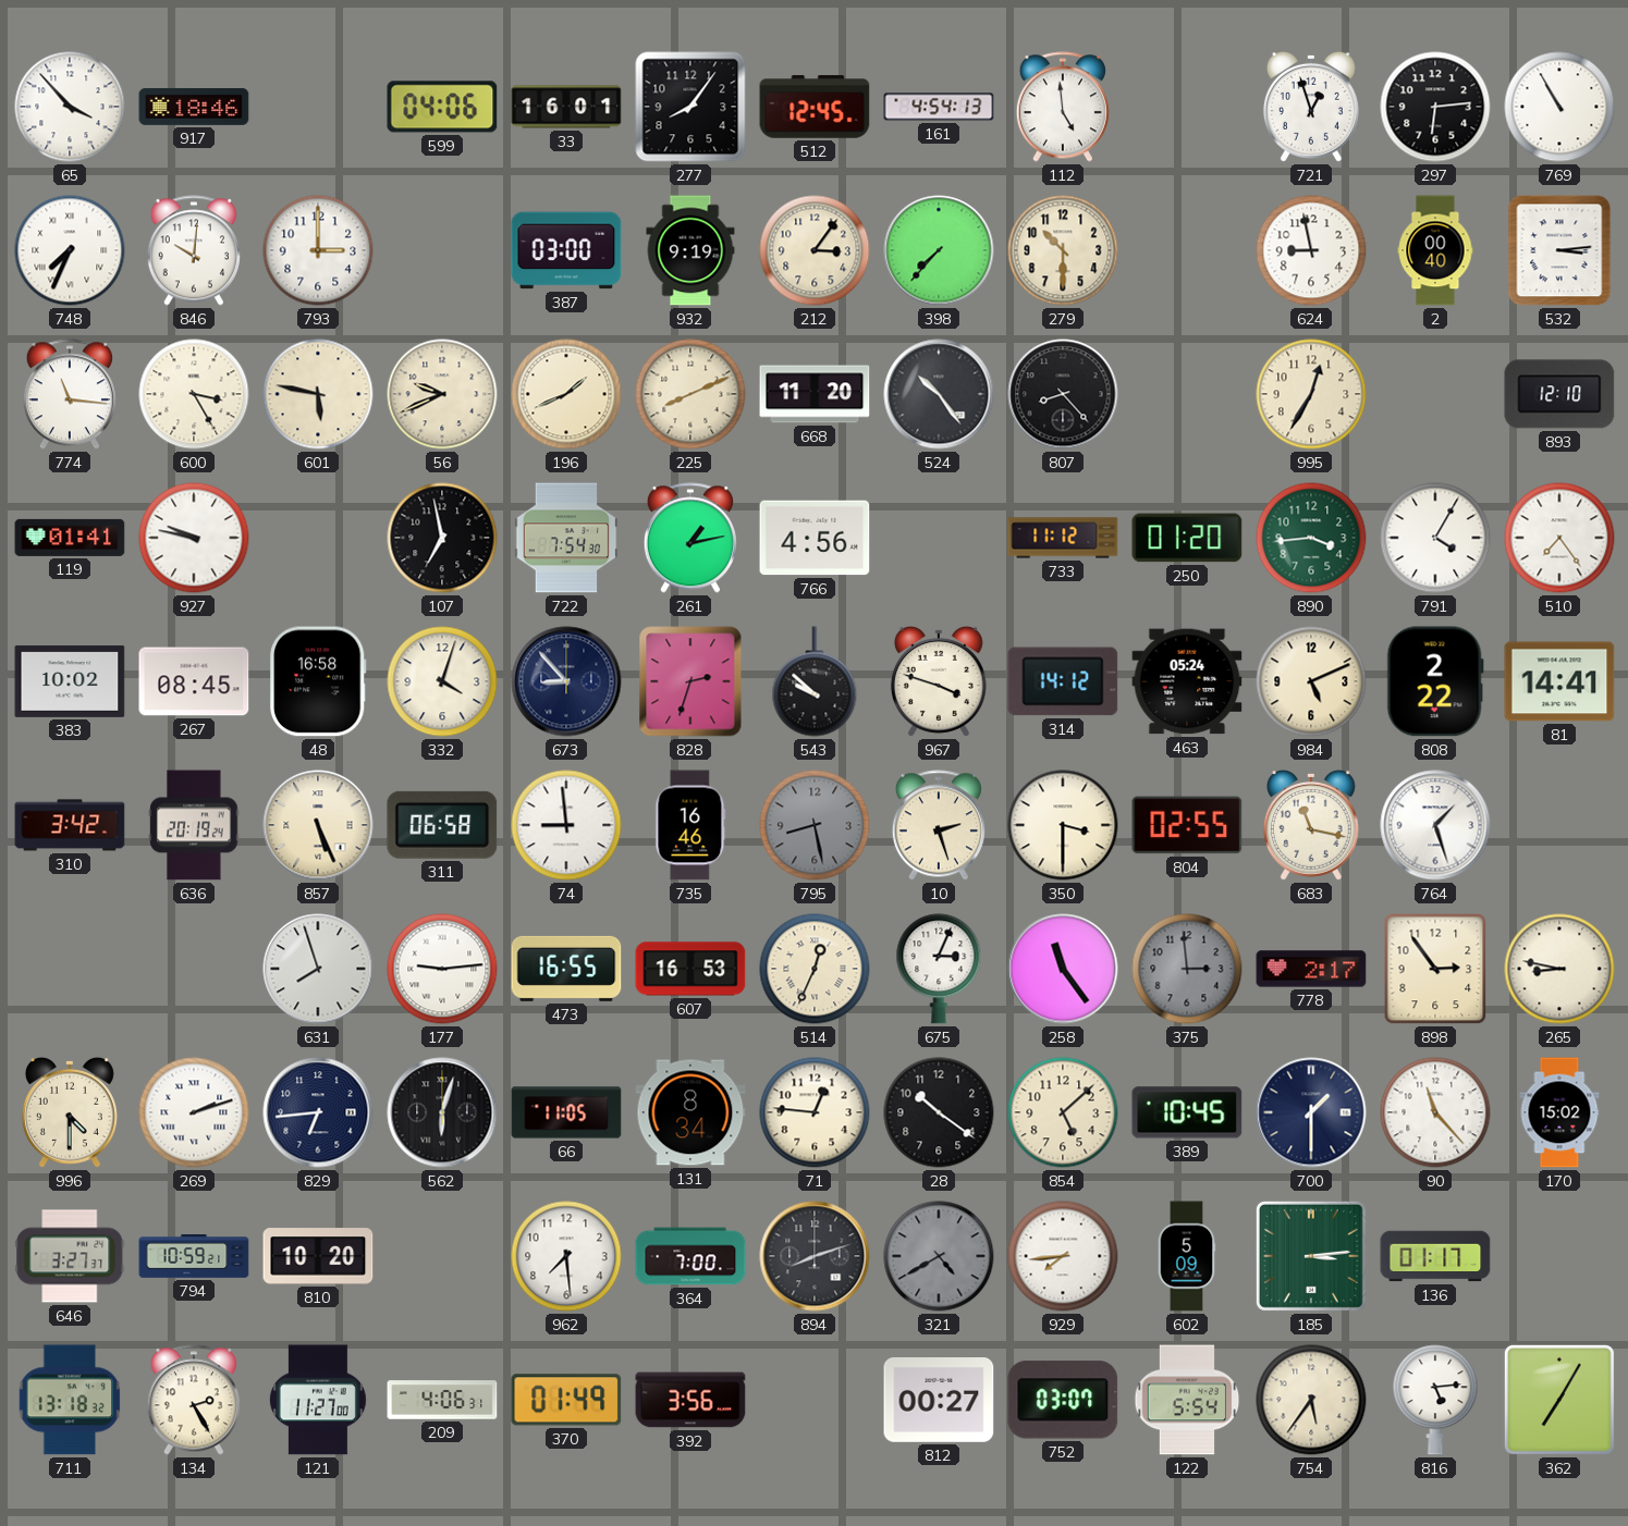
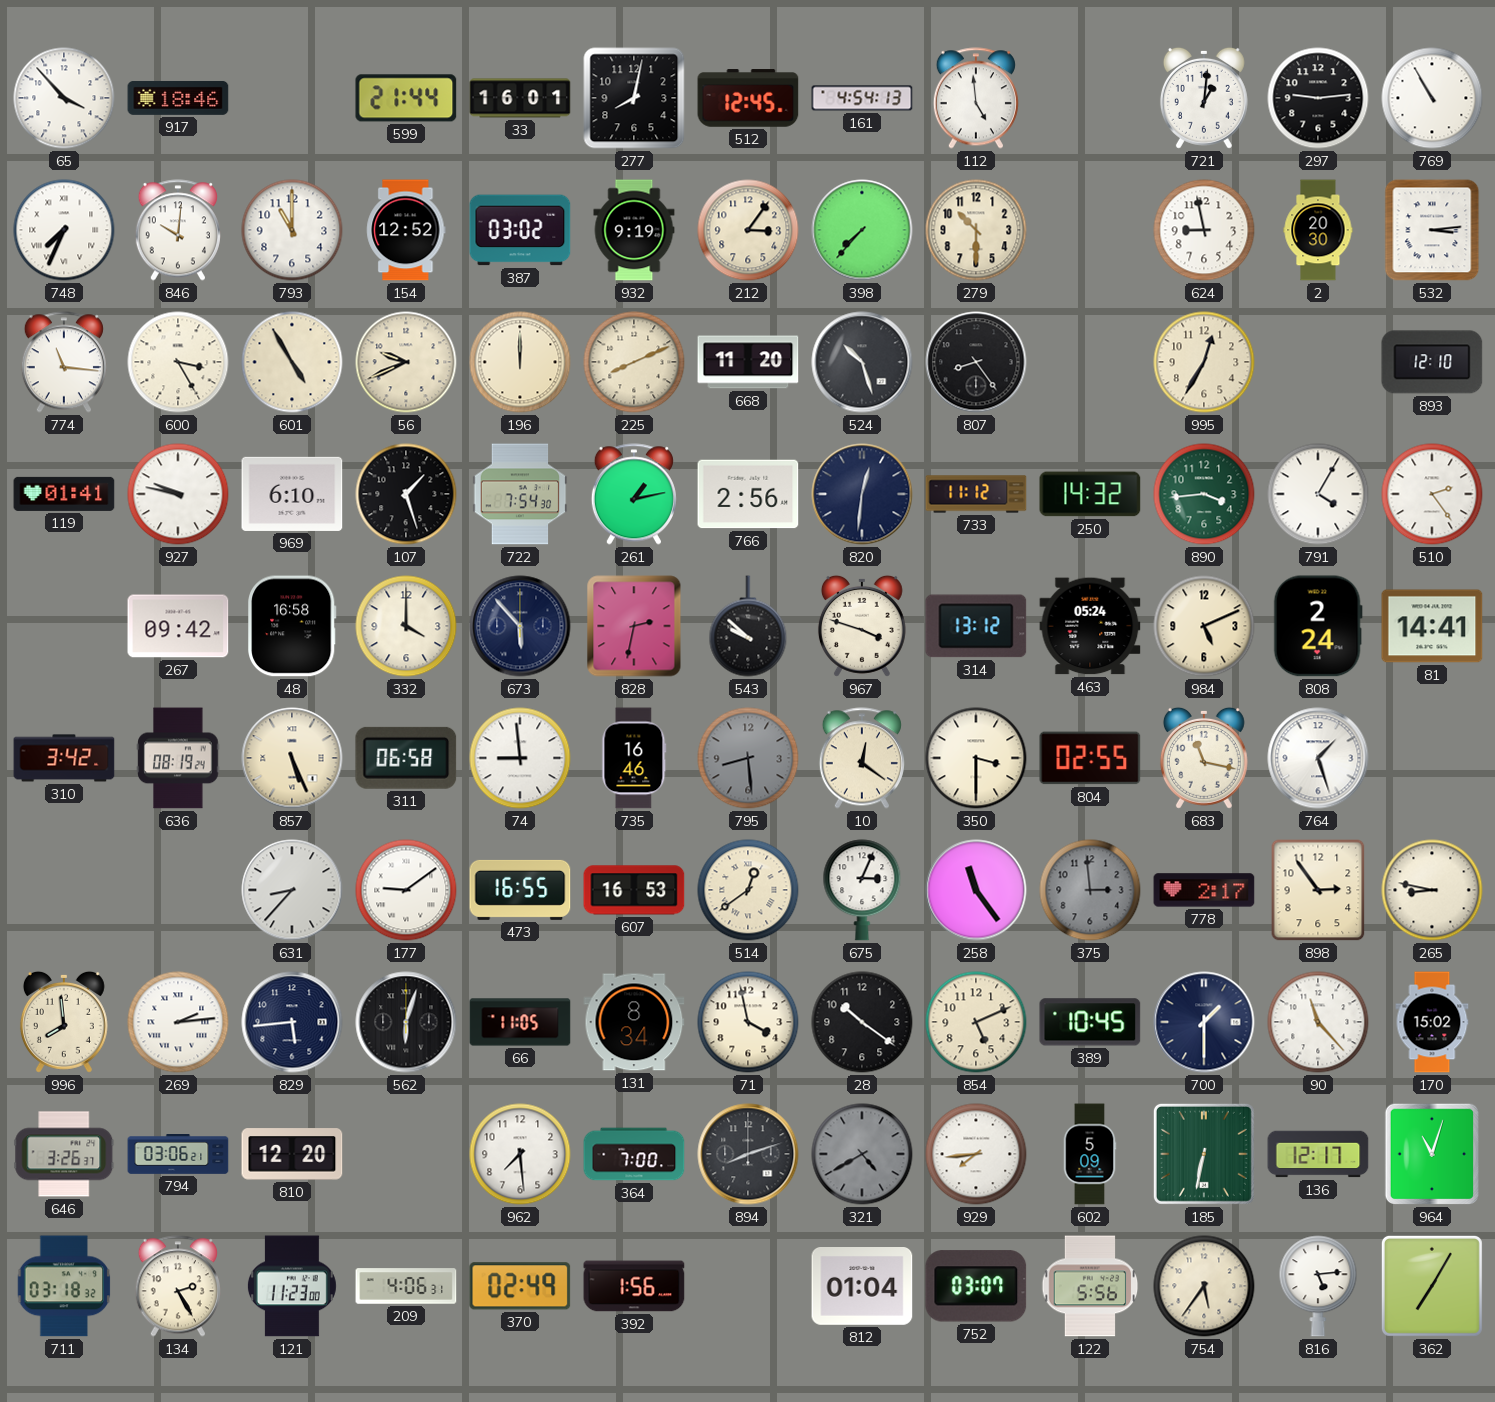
599: 04:06 -> 21:44 (406, 98)
277: 8:06 -> 8:02 (634, 98)
721: 12:57 -> 1:01 (1204, 98)
297: 6:14 -> 9:14 (1318, 98)
793: 3:00 -> 11:00 (292, 230)
154: none -> 12:52 (406, 230)
387: 03:00 -> 03:02 (520, 230)
2: 00:40 -> 20:30 (1318, 230)
601: 5:47 -> 4:55 (292, 362)
196: 1:41 -> 12:00 (520, 362)
524: 10:24 -> 10:27 (862, 362)
807: 8:23 -> 8:24 (976, 362)
969: none -> 6:10 (292, 494)
107: 6:58 -> 1:27 (406, 494)
766: 4:56 -> 2:56 (748, 494)
820: none -> 12:31 (862, 494)
250: 01:20 -> 14:32 (1090, 494)
510: 7:24 -> 2:24 (1432, 494)
383: 10:02 -> none (70, 681)
267: 08:45 -> 09:42 (178, 626)
332: 4:03 -> 4:00 (406, 626)
673: 8:53 -> 5:53 (520, 626)
828: 2:33 -> 2:32 (634, 626)
314: 14:12 -> 13:12 (976, 626)
808: 2:22 -> 2:24 (1318, 626)
636: 20:19 -> 08:19 (178, 758)
795: 8:28 -> 8:29 (748, 758)
10: 2:27 -> 12:21 (862, 758)
631: 7:57 -> 8:37 (292, 890)
177: 9:14 -> 9:09 (406, 890)
514: 12:34 -> 12:39 (748, 890)
996: 4:30 -> 7:59 (64, 1022)
269: 2:12 -> 2:14 (178, 1022)
829: 6:44 -> 5:44 (292, 1022)
71: 12:46 -> 3:58 (748, 1022)
854: 5:08 -> 5:11 (976, 1022)
646: 3:27 -> 3:26 (64, 1154)
794: 10:59 -> 03:06 (178, 1155)
810: 10:20 -> 12:20 (292, 1154)
185: 3:14 -> 6:32 (1204, 1154)
136: 01:17 -> 12:17 (1318, 1154)
964: none -> 11:03 (1431, 1154)
711: 13:18 -> 03:18 (64, 1286)
121: 11:27 -> 11:23 (292, 1286)
370: 01:49 -> 02:49 (520, 1286)
392: 3:56 -> 1:56 (634, 1286)
812: 00:27 -> 01:04 (862, 1287)
122: 5:54 -> 5:56 (1090, 1286)
